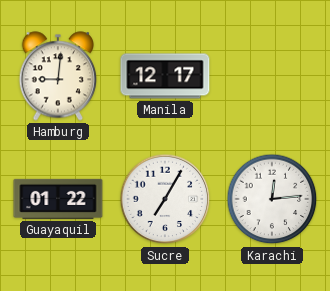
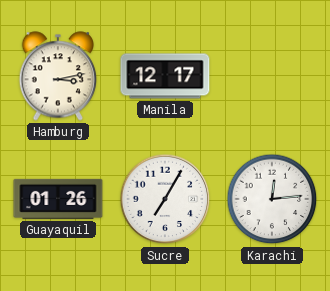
Hamburg: 9:01 -> 3:13 (58, 76)
Guayaquil: 01:22 -> 01:26 (58, 199)
